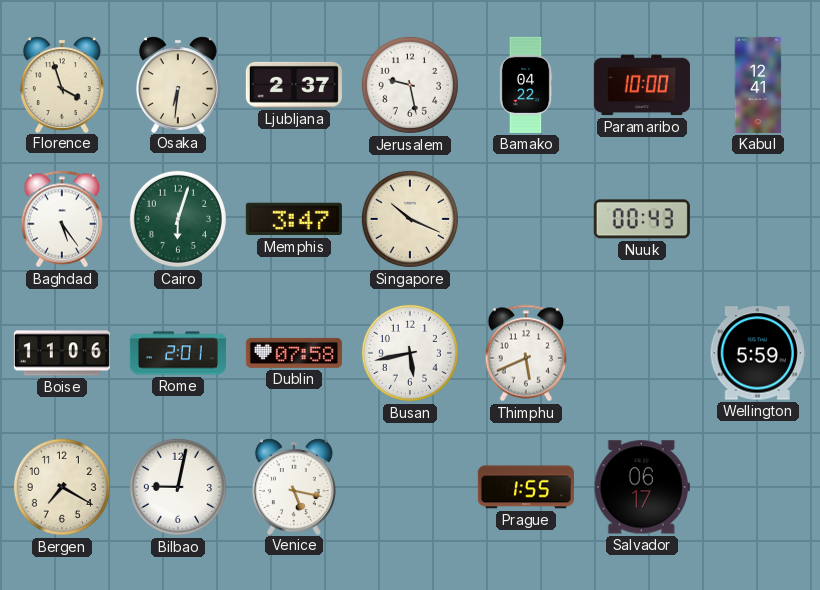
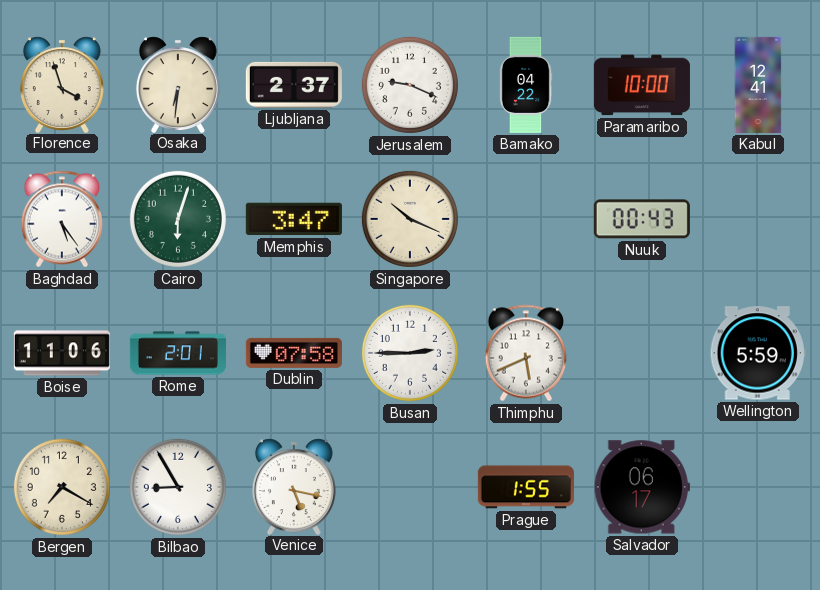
Jerusalem: 9:28 -> 9:19 (410, 85)
Busan: 5:43 -> 2:45 (410, 353)
Bilbao: 9:02 -> 8:55 (178, 487)
